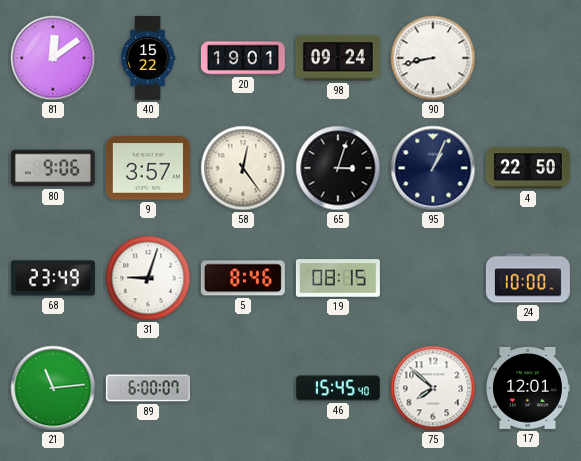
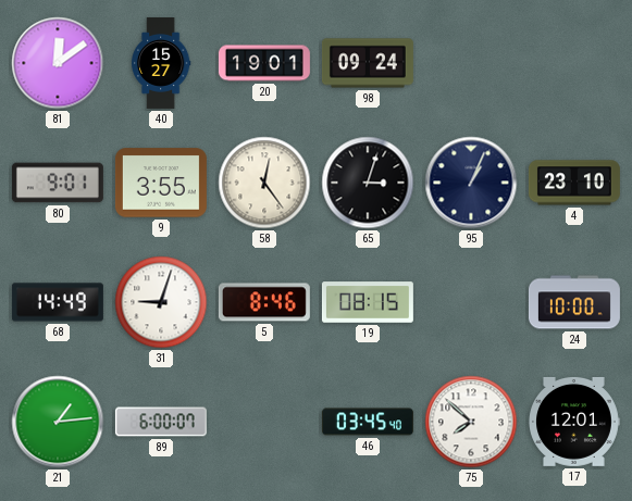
40: 15:22 -> 15:27 (161, 63)
90: 8:43 -> none (433, 58)
80: 9:06 -> 9:01 (58, 183)
9: 3:57 -> 3:55 (161, 183)
4: 22:50 -> 23:10 (574, 183)
68: 23:49 -> 14:49 (58, 302)
21: 11:14 -> 1:14 (58, 422)
46: 15:45 -> 03:45 (368, 422)
